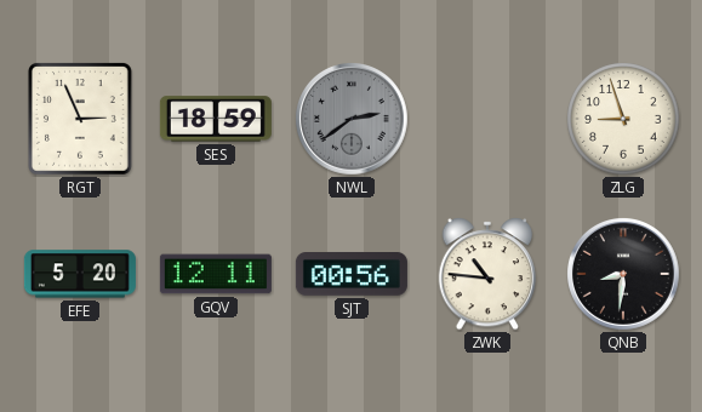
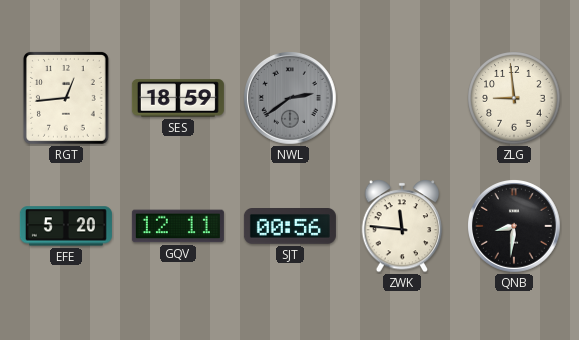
RGT: 2:56 -> 12:44 (66, 99)
ZLG: 8:57 -> 8:59 (514, 98)
ZWK: 10:46 -> 11:46 (402, 226)
